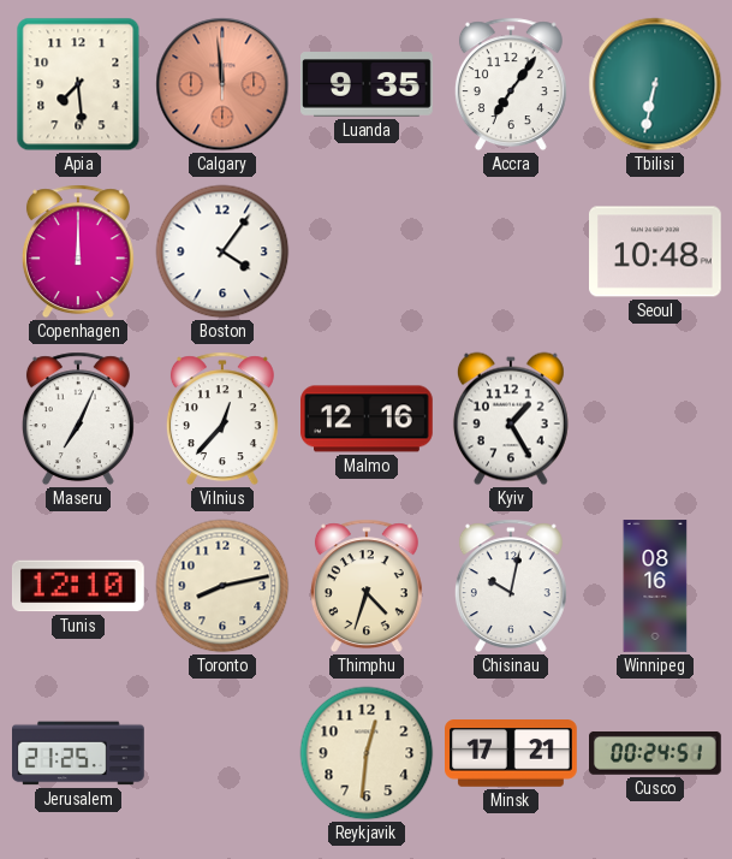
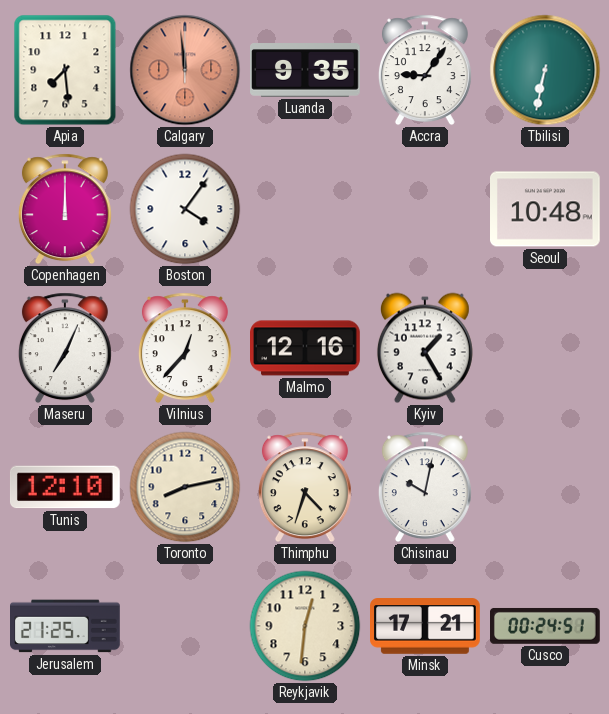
Accra: 7:06 -> 9:06 (425, 70)
Winnipeg: 08:16 -> none (655, 586)
